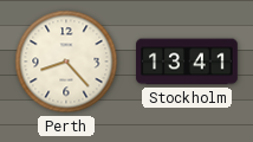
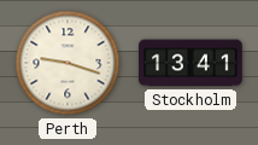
Perth: 8:23 -> 9:18 (68, 63)
